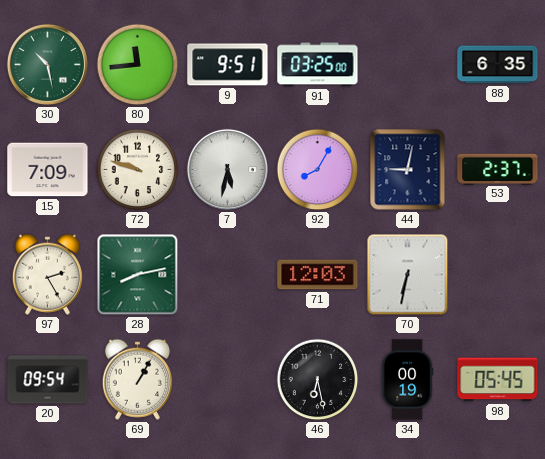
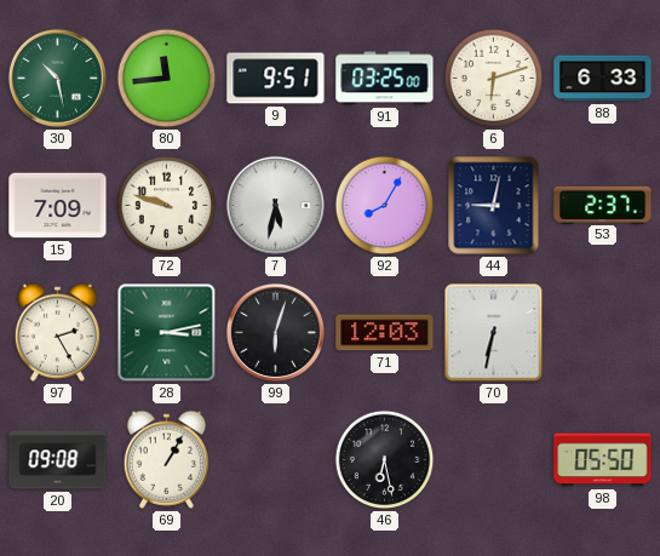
6: none -> 6:12 (494, 79)
88: 6:35 -> 6:33 (603, 79)
28: 8:13 -> 3:13 (167, 333)
99: none -> 6:03 (275, 332)
20: 09:54 -> 09:08 (58, 460)
34: 00:19 -> none (407, 380)
98: 05:45 -> 05:50 (603, 460)
